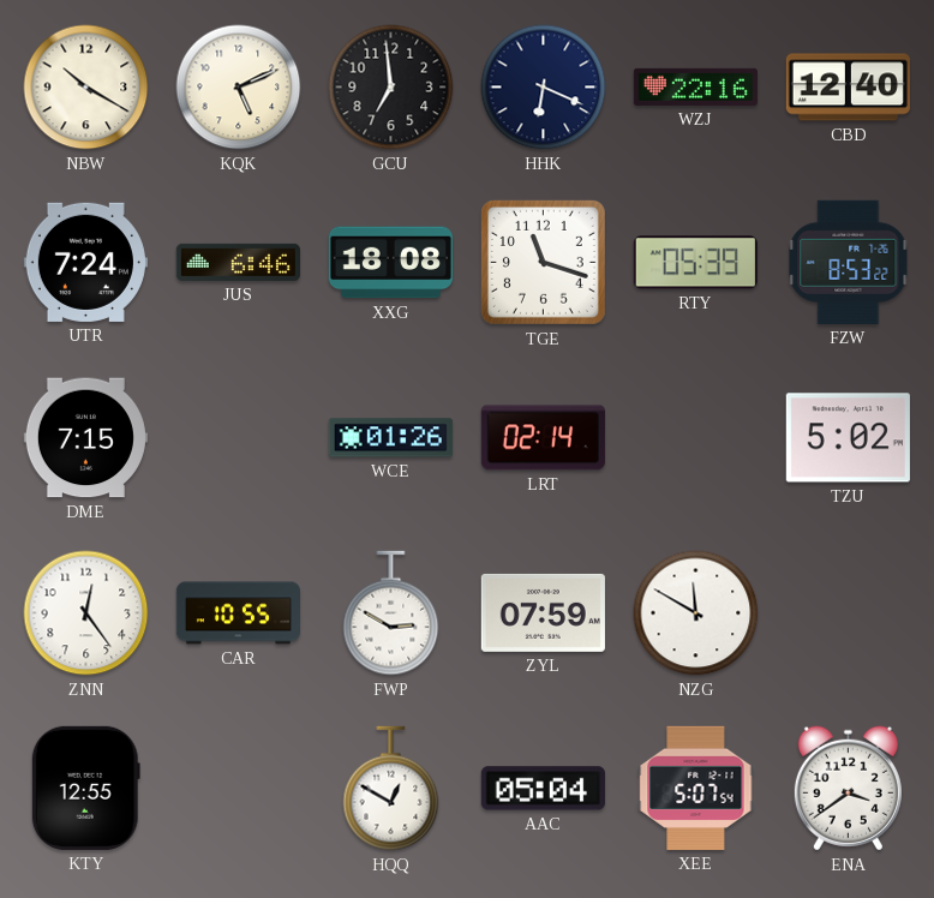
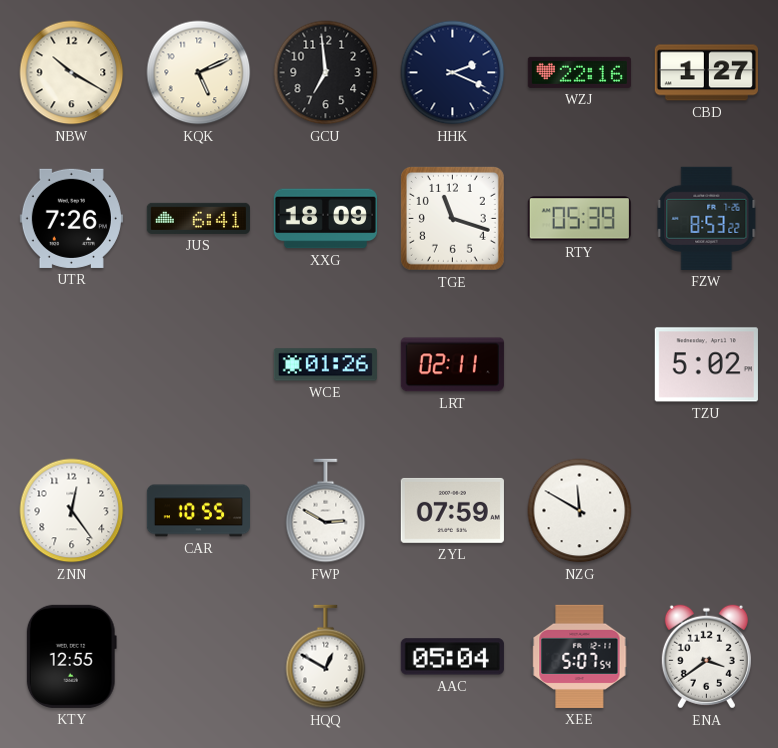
HHK: 6:19 -> 2:19 (453, 73)
CBD: 12:40 -> 1:27 (706, 73)
UTR: 7:24 -> 7:26 (71, 218)
JUS: 6:46 -> 6:41 (198, 218)
XXG: 18:08 -> 18:09 (325, 219)
DME: 7:15 -> none (85, 438)
LRT: 02:14 -> 02:11 (452, 365)
